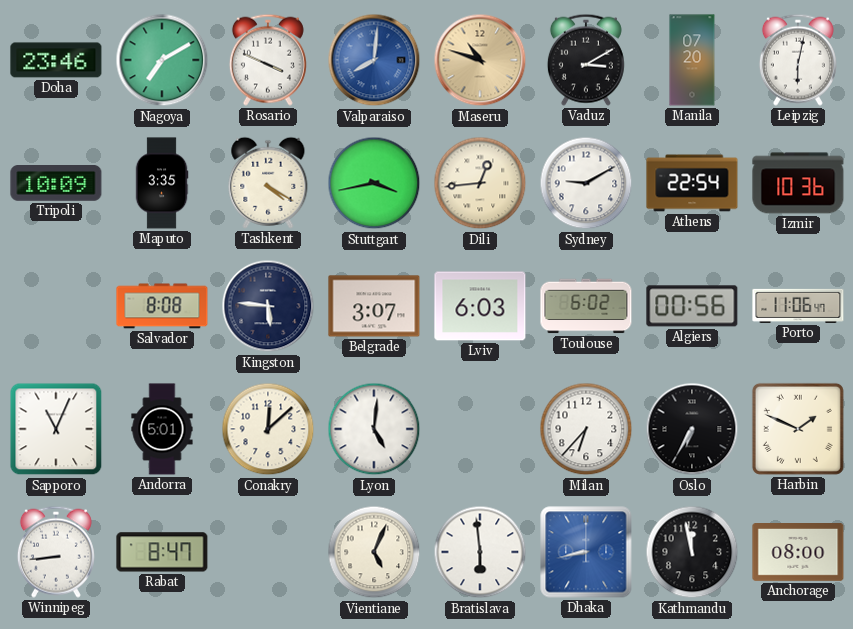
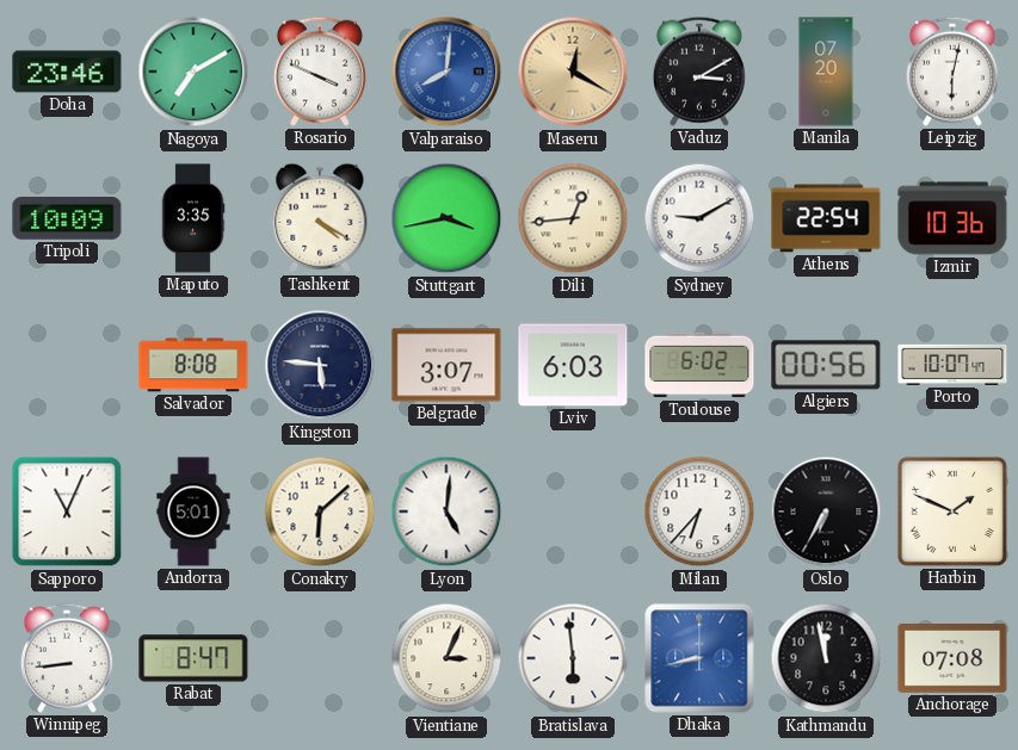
Maseru: 10:48 -> 12:20 (573, 72)
Porto: 11:06 -> 10:07 (952, 365)
Conakry: 12:08 -> 6:08 (320, 512)
Vientiane: 5:04 -> 3:04 (446, 658)
Anchorage: 08:00 -> 07:08 (952, 659)
